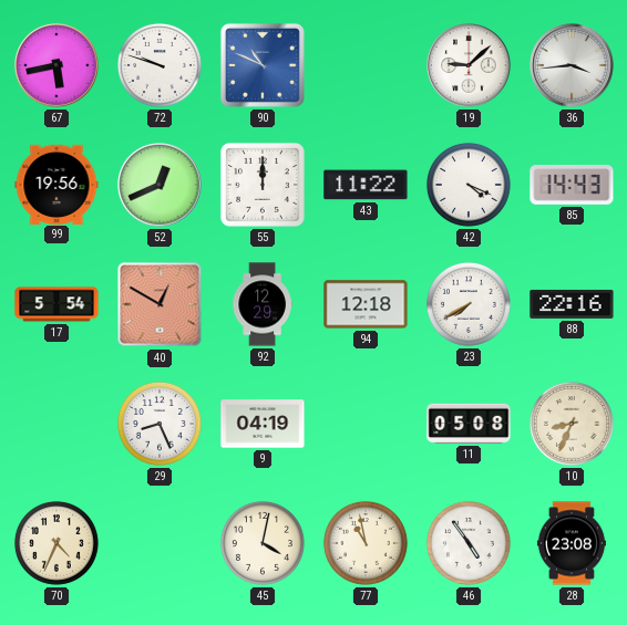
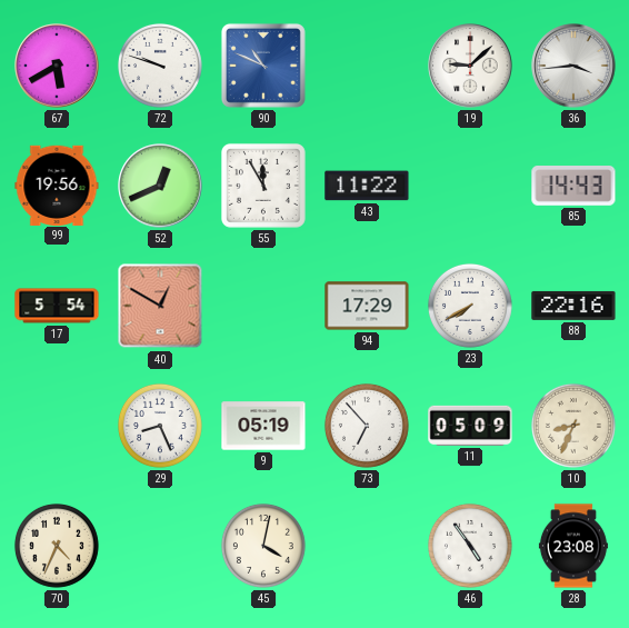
67: 5:43 -> 5:40 (57, 66)
55: 12:00 -> 11:55 (263, 186)
42: 4:19 -> none (469, 185)
92: 12:29 -> none (263, 304)
94: 12:18 -> 17:29 (367, 306)
9: 04:19 -> 05:19 (263, 426)
73: none -> 6:53 (367, 426)
11: 05:08 -> 05:09 (470, 426)
77: 10:58 -> none (366, 543)
